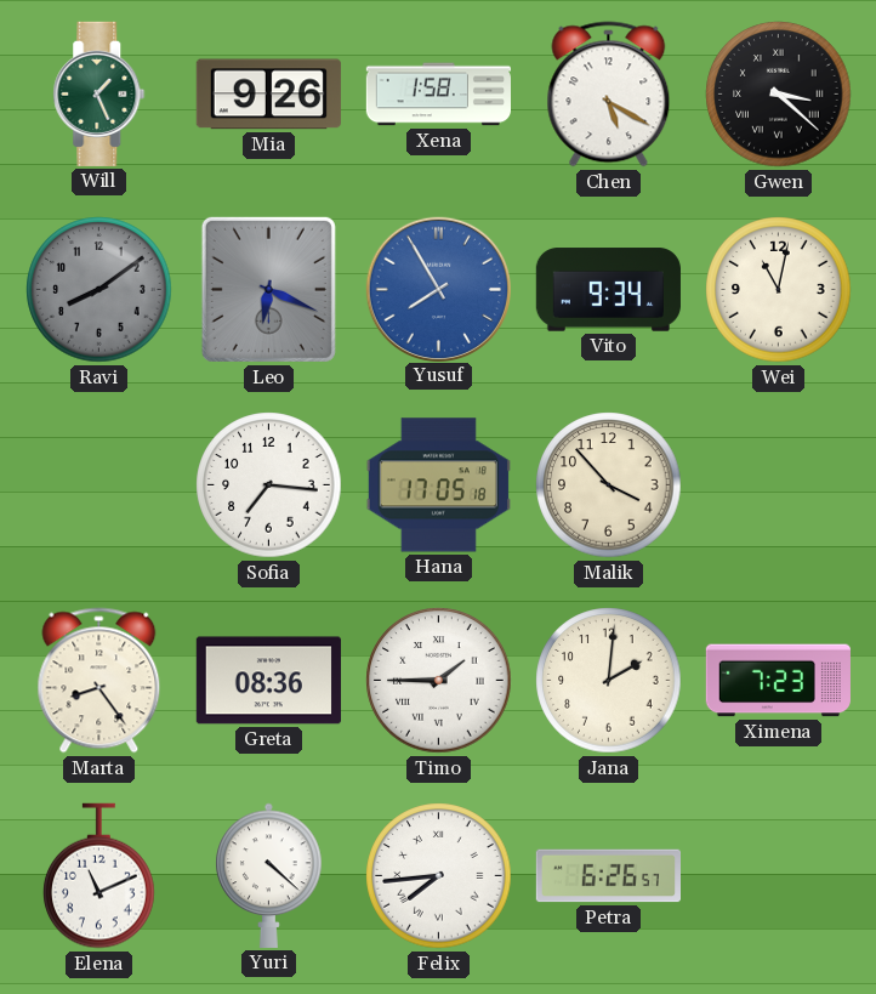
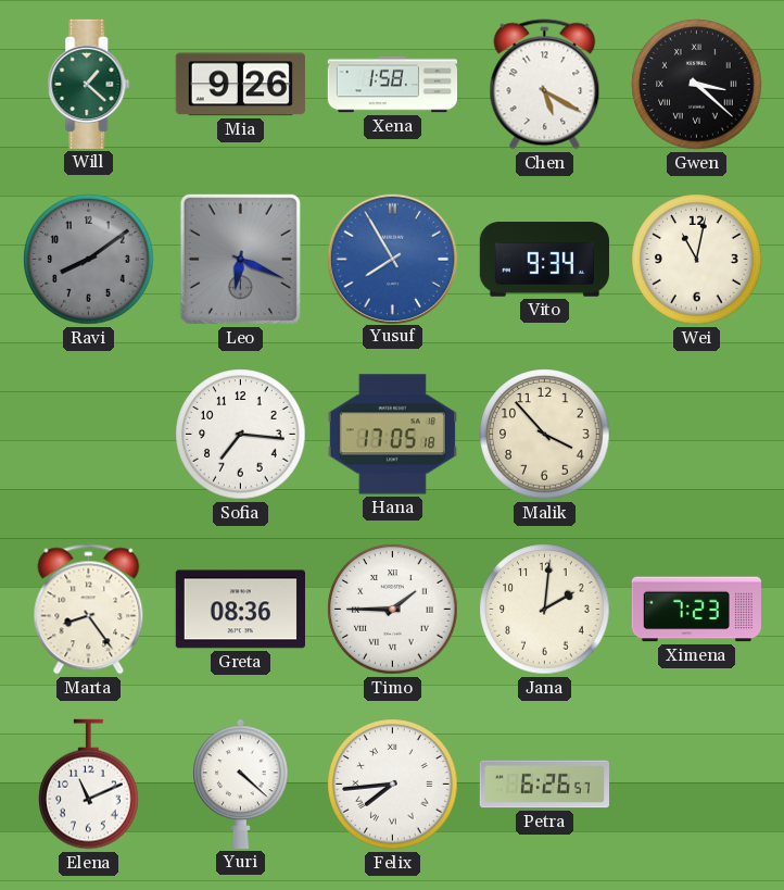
Will: 1:26 -> 1:22 (89, 84)
